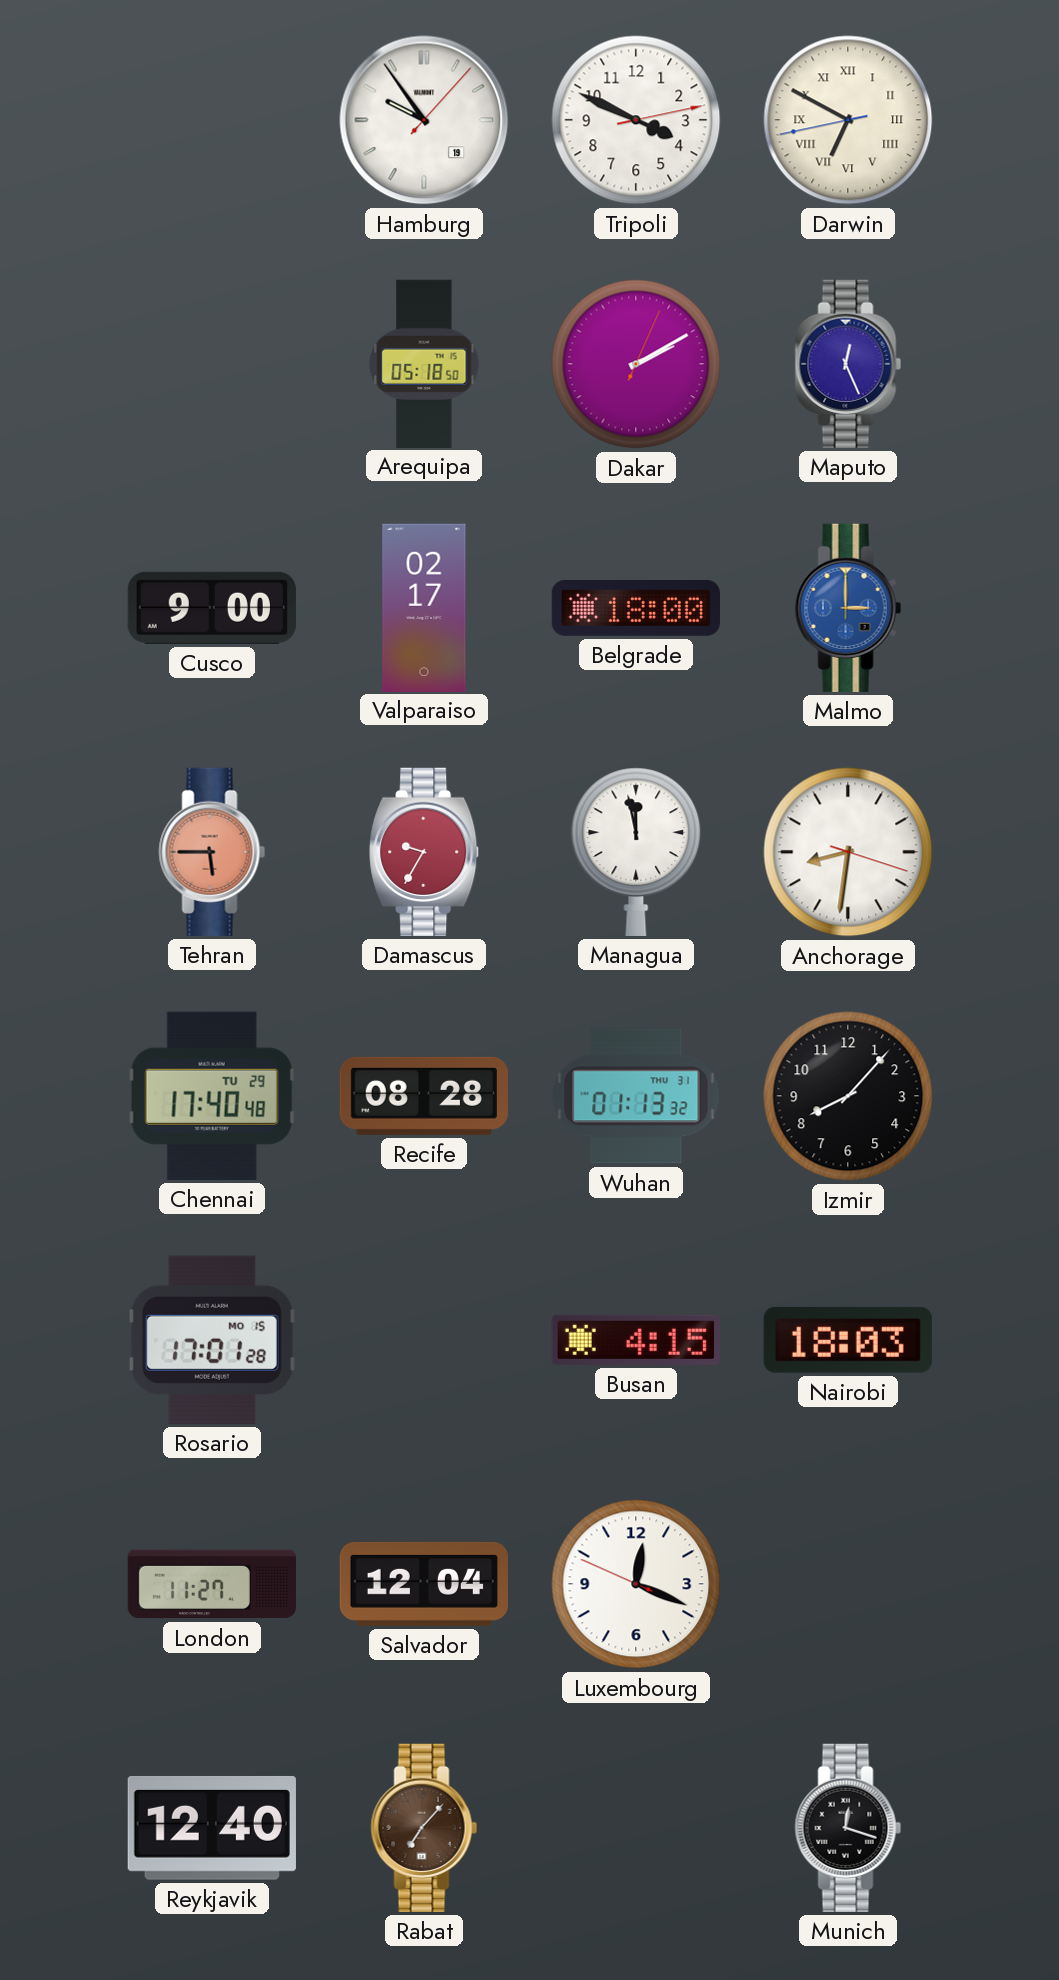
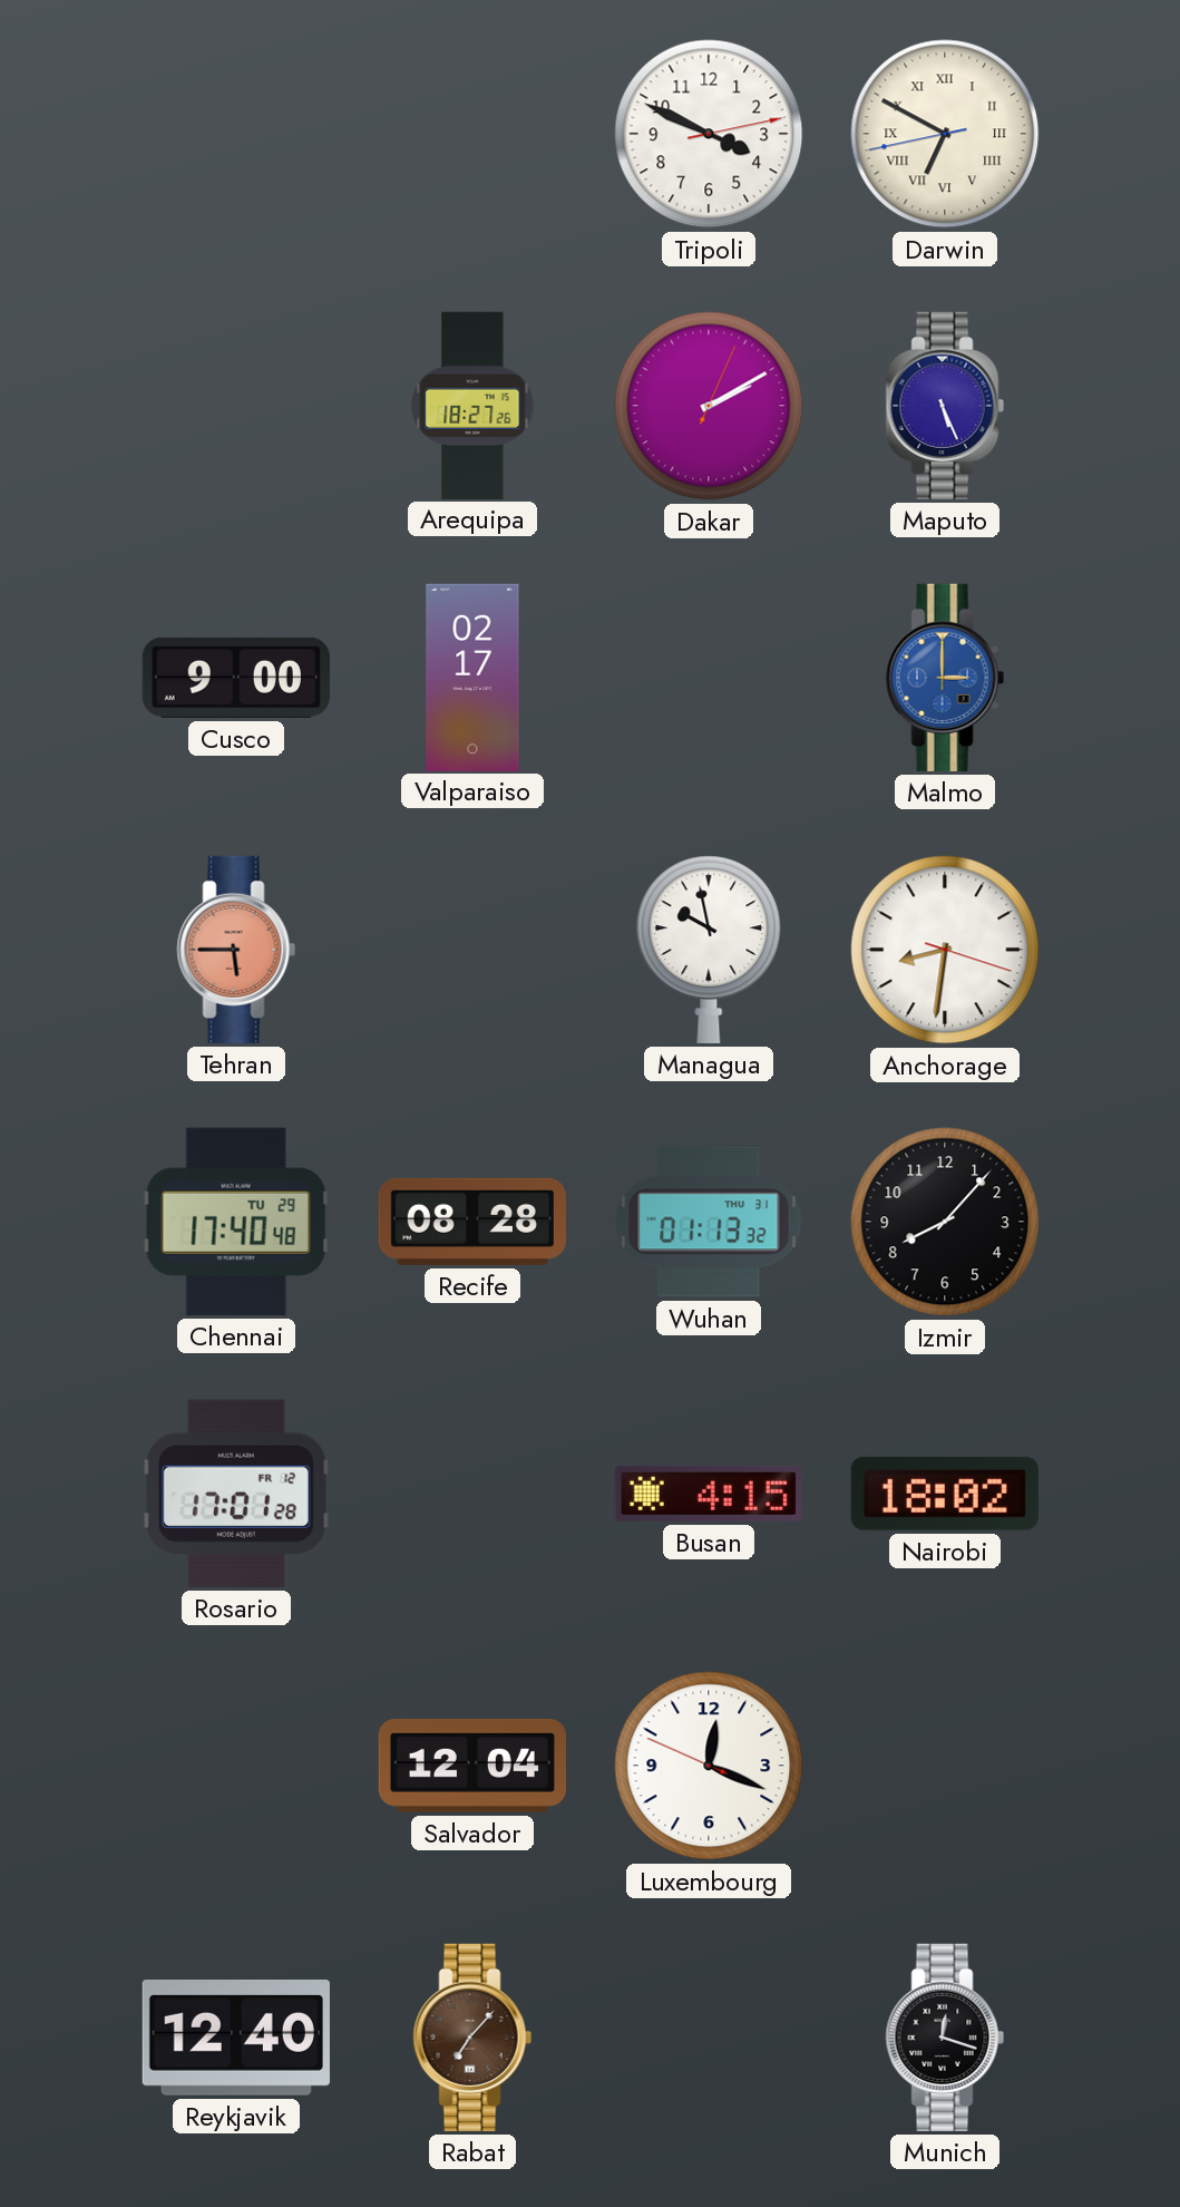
Hamburg: 9:54 -> none (424, 120)
Arequipa: 05:18 -> 18:27 (472, 405)
Maputo: 12:26 -> 5:26 (945, 406)
Belgrade: 18:00 -> none (636, 608)
Damascus: 9:35 -> none (425, 852)
Managua: 11:58 -> 9:58 (709, 950)
Rosario date: MO 15 -> FR 12 (236, 1494)
Nairobi: 18:03 -> 18:02 (945, 1494)
London: 11:27 -> none (211, 1584)
